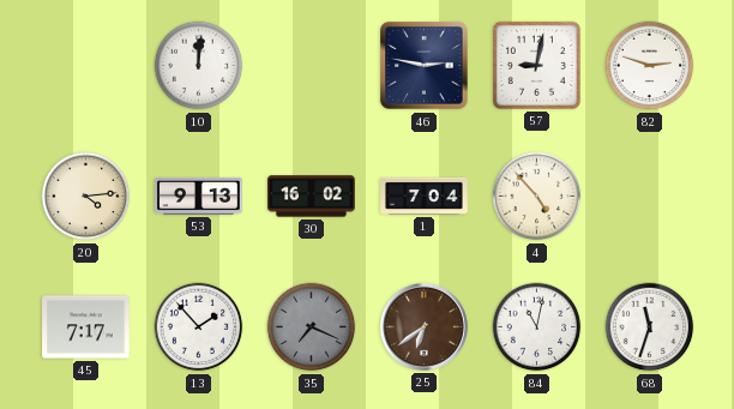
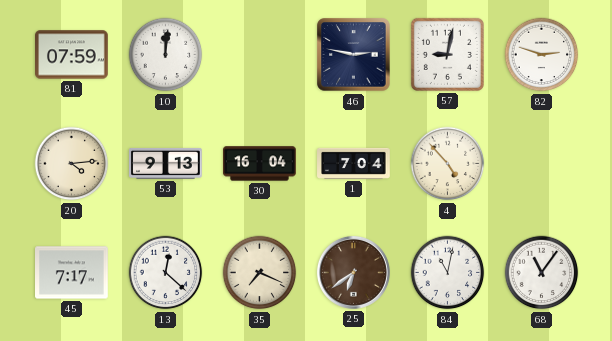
81: none -> 07:59 (72, 55)
30: 16:02 -> 16:04 (260, 164)
13: 1:53 -> 12:22 (166, 273)
35 dial: grey -> cream (260, 273)
68: 11:33 -> 11:06 (542, 273)
